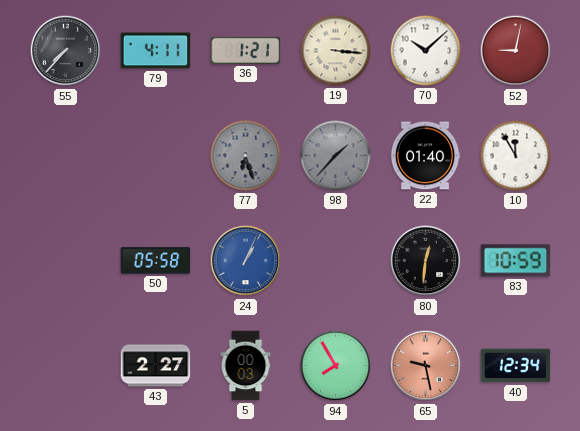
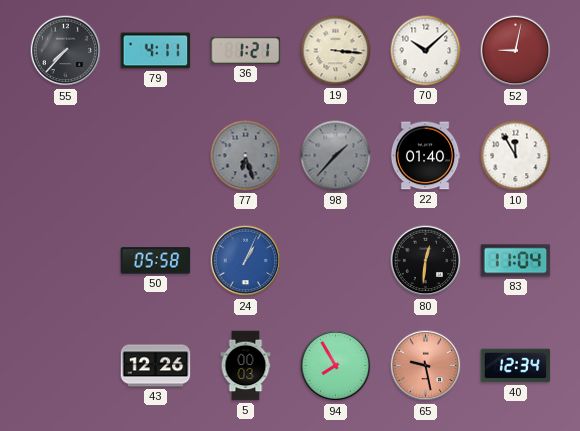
83: 10:59 -> 11:04 (516, 261)
43: 2:27 -> 12:26 (156, 366)
